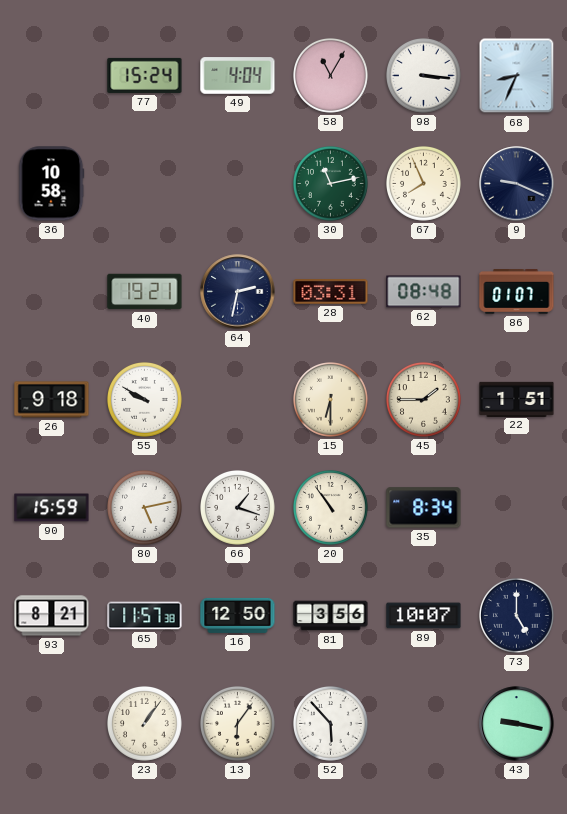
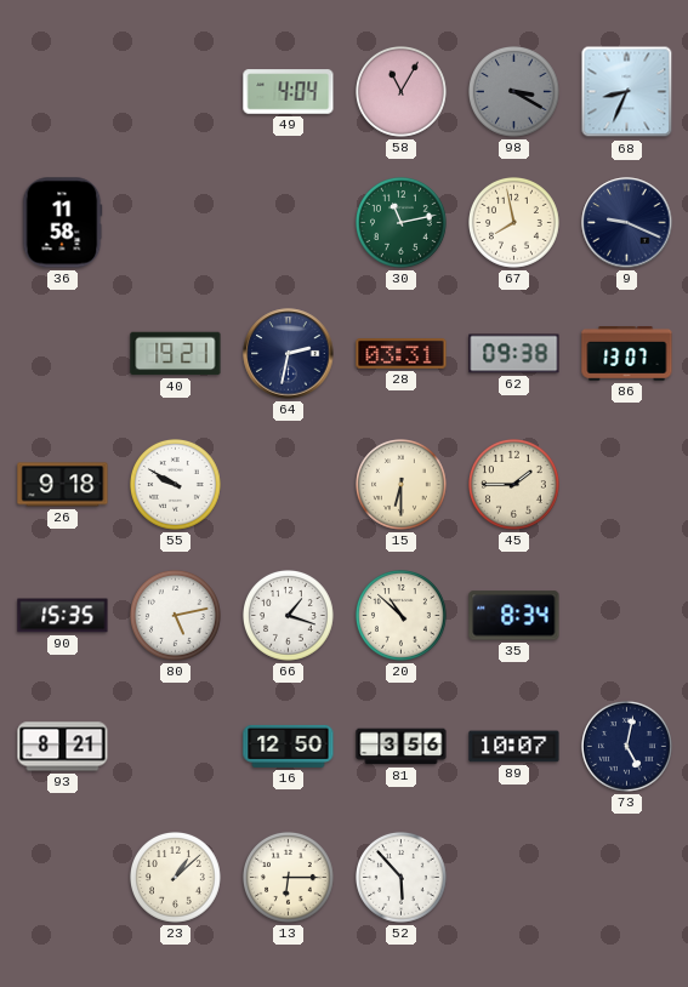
77: 15:24 -> none (145, 75)
98: 3:16 -> 3:20 (514, 92)
98 dial: white -> grey (514, 92)
36: 10:58 -> 11:58 (62, 223)
67: 7:56 -> 7:58 (514, 223)
62: 08:48 -> 09:38 (514, 354)
86: 01:07 -> 13:07 (627, 354)
22: 1:51 -> none (517, 399)
90: 15:59 -> 15:35 (63, 616)
20: 10:54 -> 10:52 (402, 616)
65: 11:57 -> none (145, 616)
73: 5:00 -> 5:02 (627, 747)
23: 1:06 -> 1:08 (176, 878)
13: 6:06 -> 6:15 (289, 878)
43: 9:17 -> none (517, 724)
